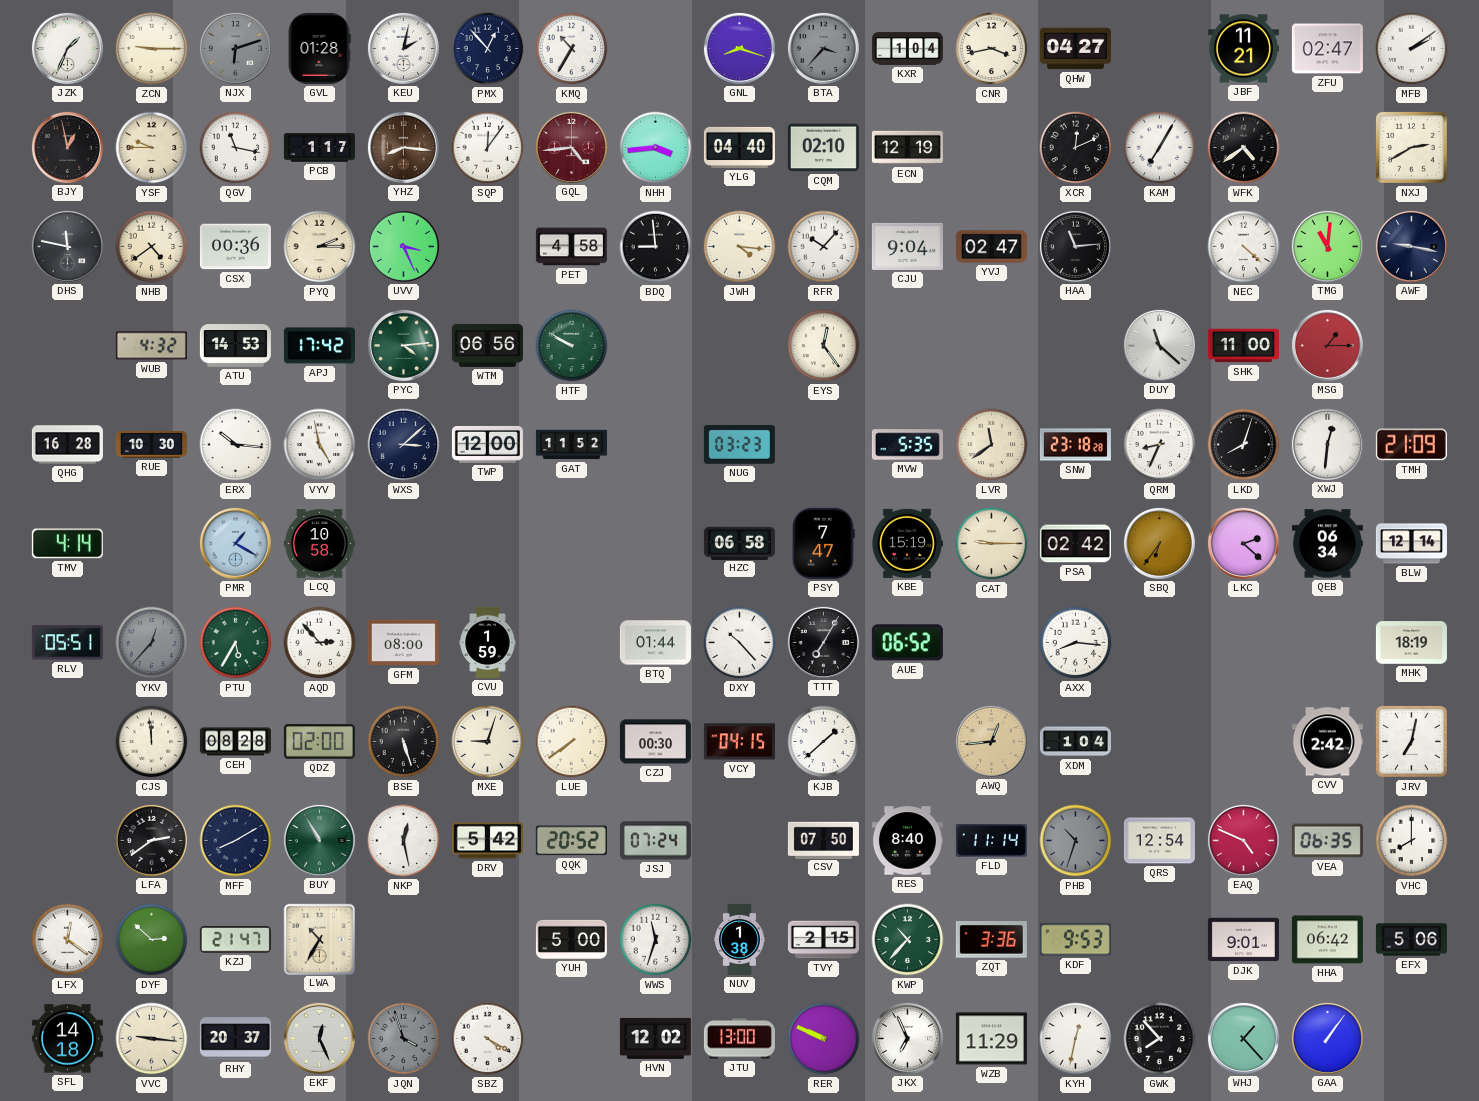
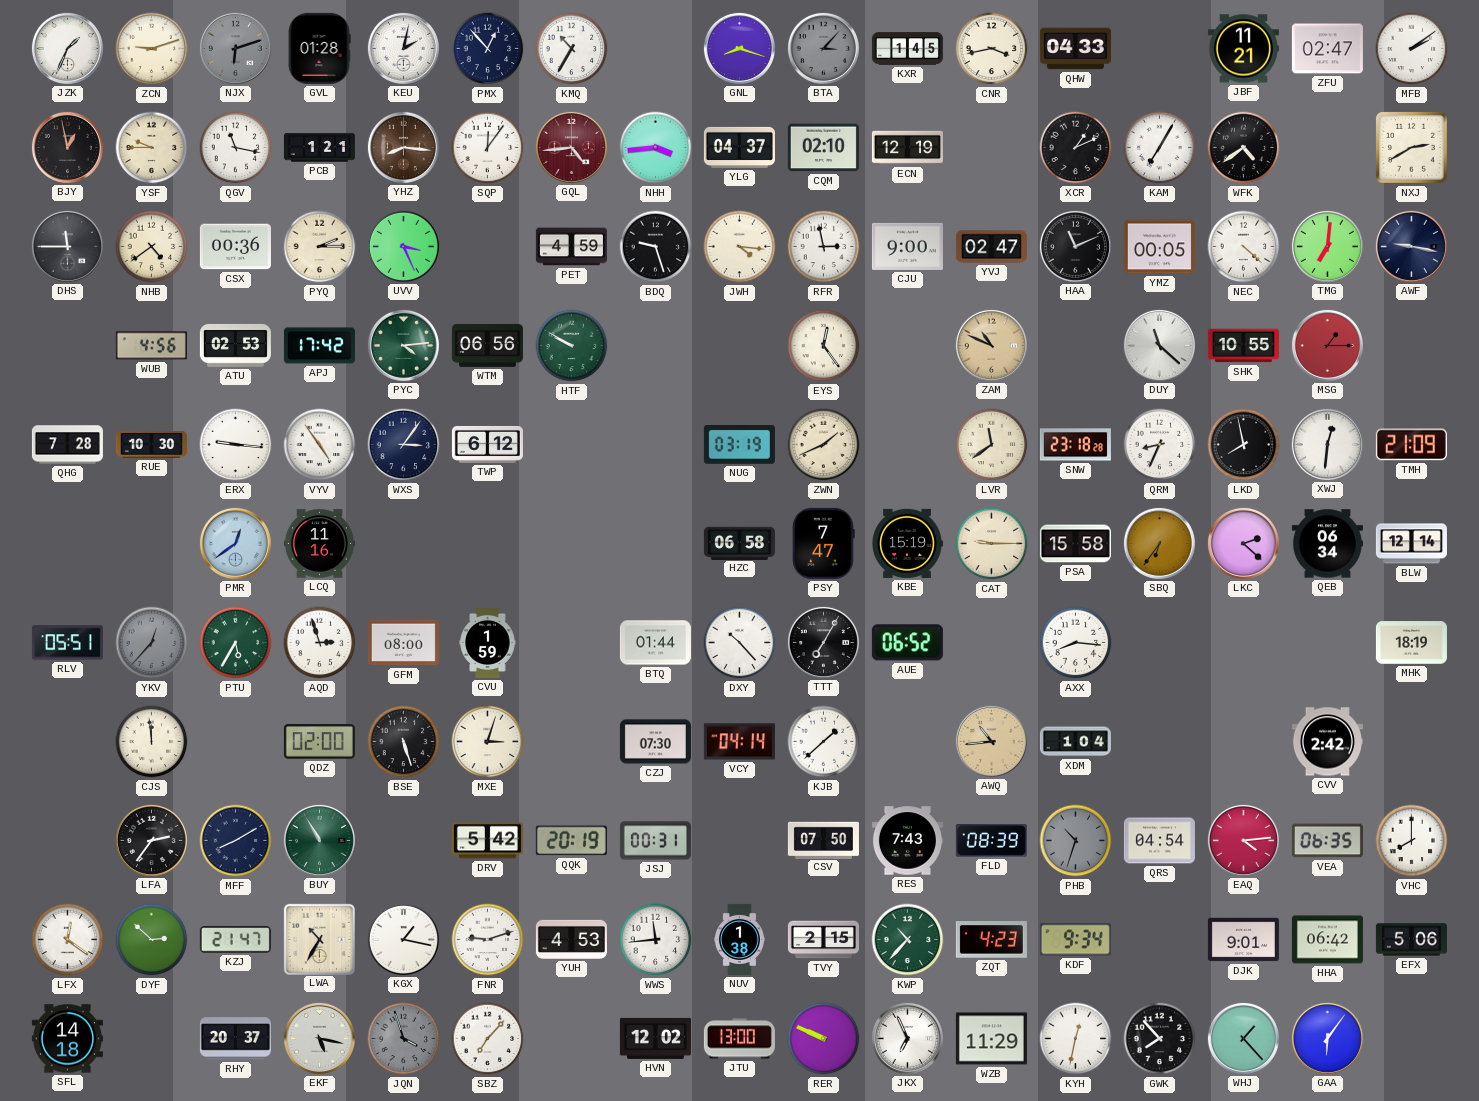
ZCN: 9:15 -> 9:12 (152, 49)
BTA: 3:37 -> 3:07 (823, 48)
KXR: 1:04 -> 1:45 (907, 49)
QHW: 04:27 -> 04:33 (1075, 49)
PCB: 1:17 -> 1:21 (319, 148)
YLG: 04:40 -> 04:37 (739, 147)
XCR: 12:11 -> 1:11 (1076, 148)
DHS: 11:47 -> 11:45 (67, 246)
PET: 4:58 -> 4:59 (571, 247)
BDQ: 8:59 -> 9:27 (656, 247)
RFR: 10:07 -> 2:58 (824, 247)
CJU: 9:04 -> 9:00 (907, 246)
HAA: 11:14 -> 11:11 (1075, 246)
YMZ: none -> 00:05 (1159, 247)
TMG: 11:01 -> 7:01 (1327, 246)
WUB: 4:32 -> 4:56 (151, 346)
ATU: 14:53 -> 02:53 (235, 345)
ZAM: none -> 10:49 (991, 345)
SHK: 11:00 -> 10:55 (1243, 346)
QHG: 16:28 -> 7:28 (67, 445)
ERX: 10:16 -> 9:16 (236, 445)
VYV: 4:58 -> 4:54 (320, 445)
WXS: 3:08 -> 3:06 (404, 445)
TWP: 12:00 -> 6:12 (487, 444)
GAT: 11:52 -> none (571, 445)
NUG: 03:23 -> 03:19 (739, 445)
ZWN: none -> 1:41 (824, 445)
MVW: 5:35 -> none (907, 445)
LKD: 8:03 -> 7:58 (1244, 445)
TMV: 4:14 -> none (67, 544)
PMR: 1:20 -> 12:39 (235, 543)
LCQ: 10:58 -> 11:16 (319, 544)
PSA: 02:42 -> 15:58 (1075, 544)
AQD: 2:53 -> 2:57 (320, 643)
CEH: 08:28 -> none (235, 742)
MXE: 9:03 -> 3:03 (488, 742)
LUE: 7:39 -> none (572, 742)
CZJ: 00:30 -> 07:30 (655, 742)
VCY: 04:15 -> 04:14 (739, 742)
AWQ: 12:44 -> 10:44 (991, 741)
JRV: 7:02 -> none (1412, 742)
LFA: 2:39 -> 2:36 (151, 840)
NKP: 12:28 -> none (404, 841)
QQK: 20:52 -> 20:19 (571, 841)
JSJ: 07:24 -> 00:31 (655, 841)
RES: 8:40 -> 7:43 (907, 841)
FLD: 11:14 -> 08:39 (991, 841)
QRS: 12:54 -> 04:54 (1159, 841)
EAQ: 4:49 -> 4:14 (1243, 840)
KGX: none -> 1:17 (403, 939)
FNR: none -> 9:12 (488, 940)
YUH: 5:00 -> 4:53 (571, 939)
WWS: 11:33 -> 11:44 (656, 940)
ZQT: 3:36 -> 4:23 (991, 940)
KDF: 9:53 -> 9:34 (1075, 940)
VVC: 9:16 -> none (152, 1039)
EKF: 12:26 -> 5:17 (319, 1038)
SBZ: 4:20 -> 7:07 (488, 1039)
GAA: 1:06 -> 6:06 (1327, 1038)
